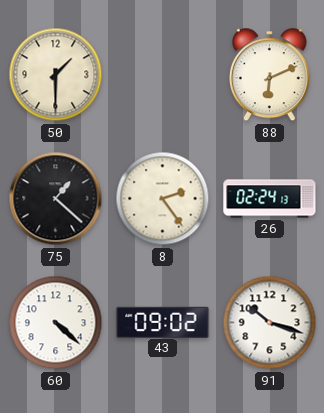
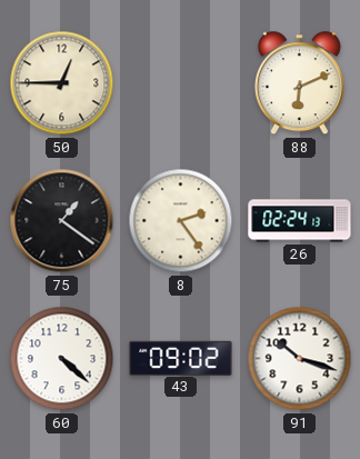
50: 1:30 -> 12:45 (62, 83)
75: 1:22 -> 1:21 (62, 221)
